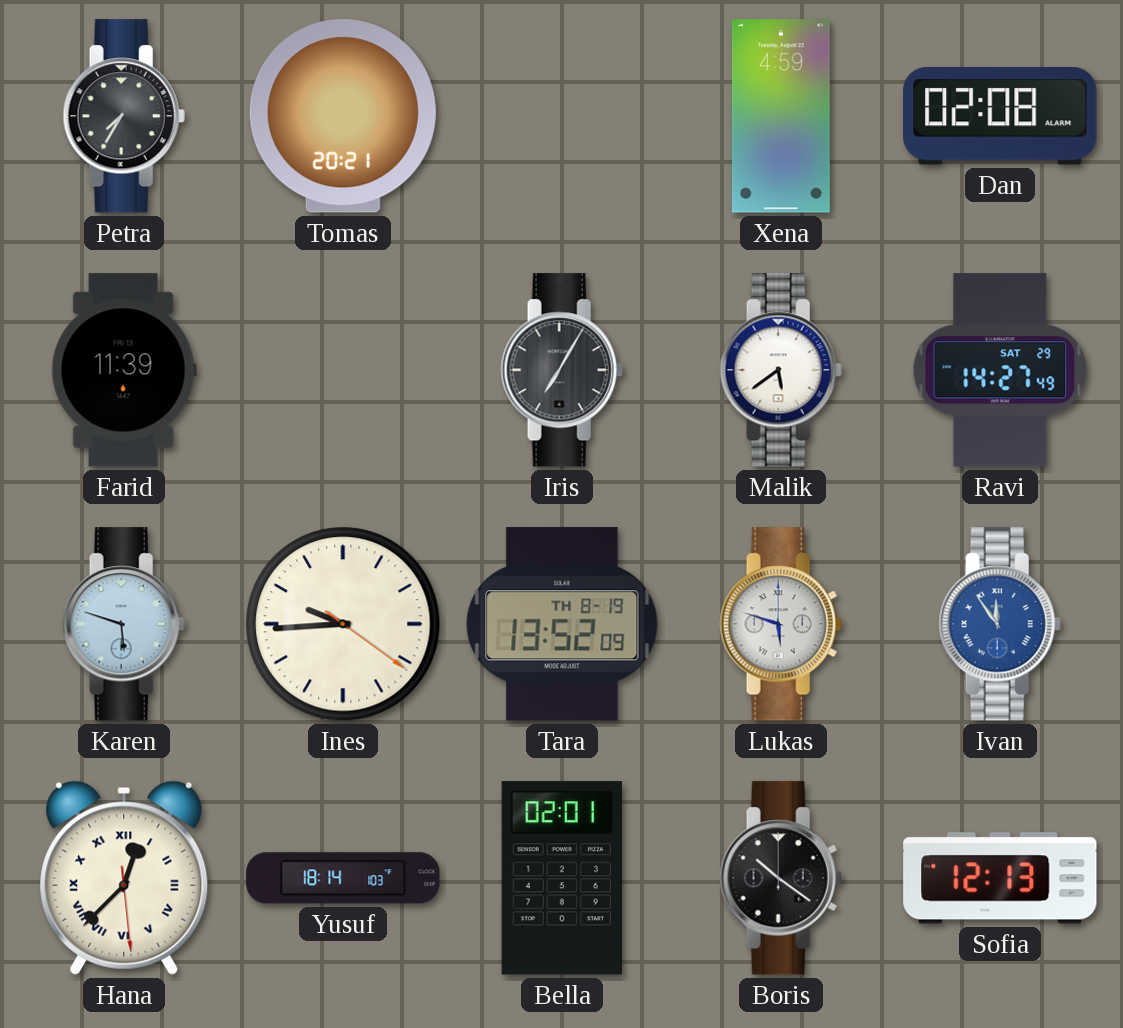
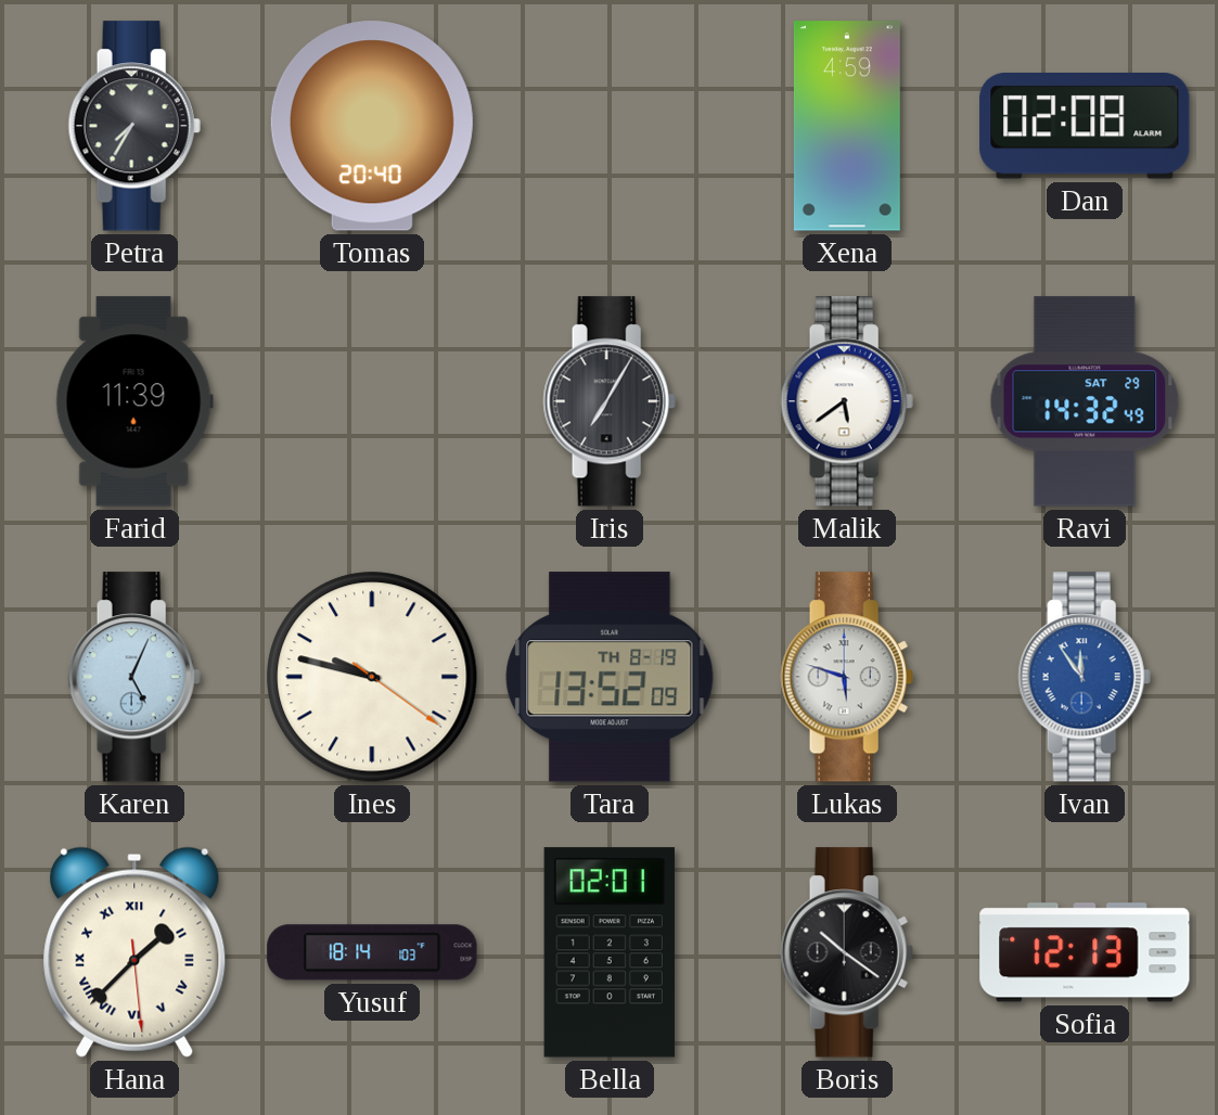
Tomas: 20:21 -> 20:40 (372, 126)
Ravi: 14:27 -> 14:32 (1085, 401)
Karen: 5:48 -> 5:04 (134, 677)
Ines: 9:44 -> 9:47 (372, 677)
Hana: 12:37 -> 1:37 (134, 952)
